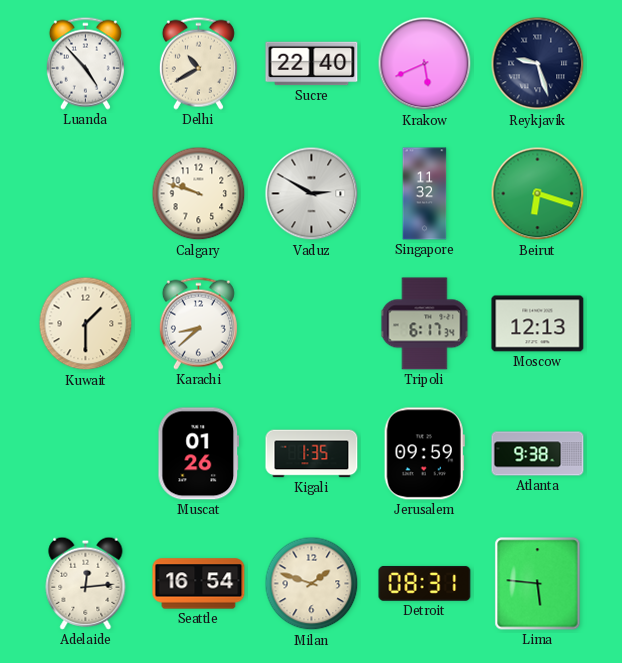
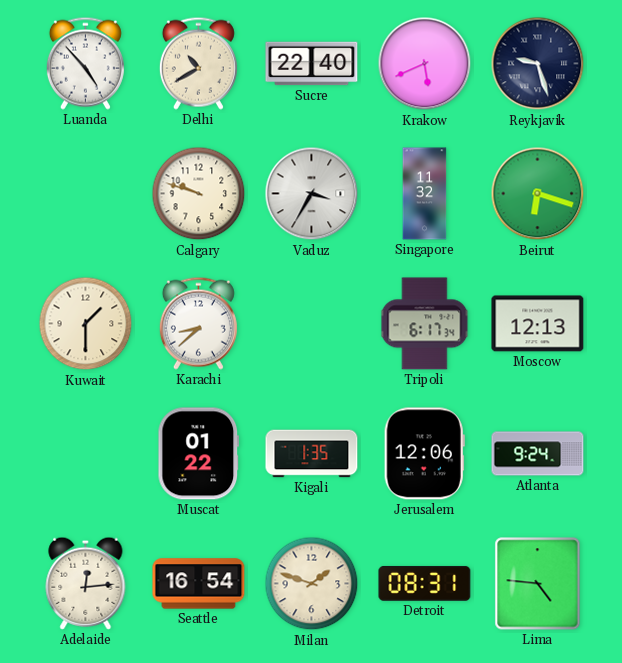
Vaduz: 2:50 -> 3:35 (312, 194)
Muscat: 01:26 -> 01:22 (199, 454)
Jerusalem: 09:59 -> 12:06 (424, 454)
Atlanta: 9:38 -> 9:24 (538, 454)
Lima: 5:46 -> 4:46 (538, 584)
